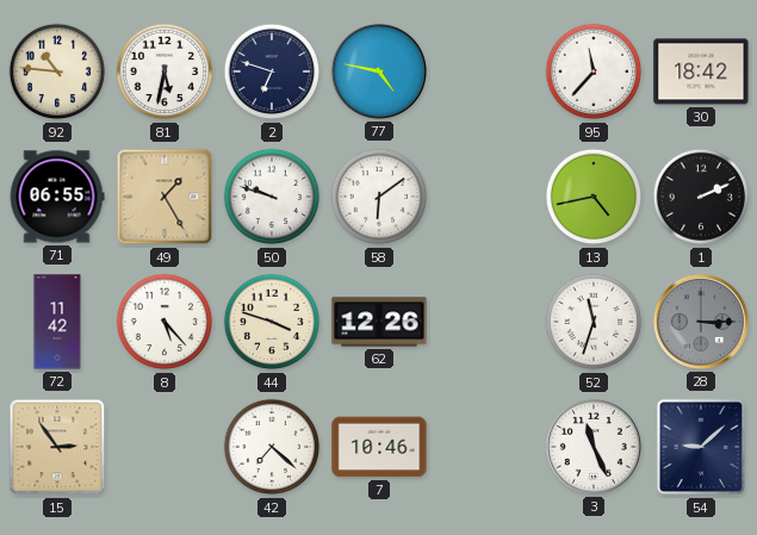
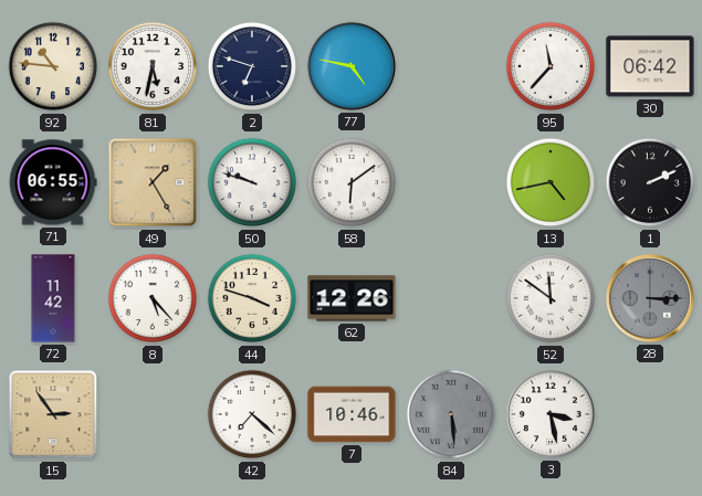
30: 18:42 -> 06:42 (650, 66)
52: 11:33 -> 11:51 (551, 298)
84: none -> 5:29 (451, 414)
3: 11:26 -> 3:28 (551, 414)
54: 9:08 -> none (701, 447)
